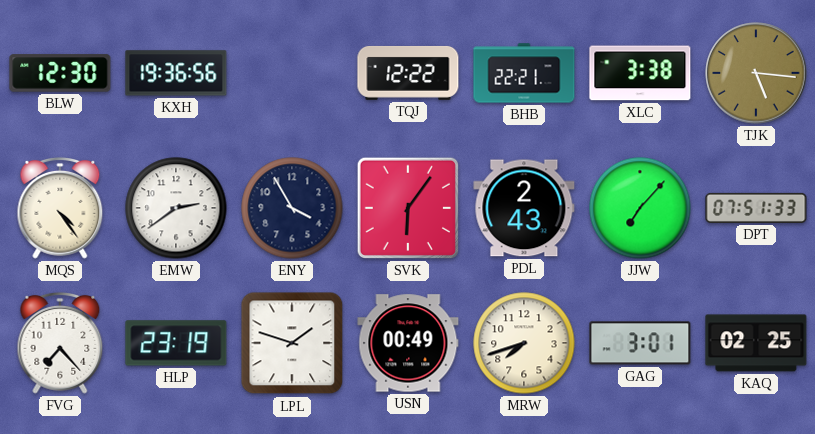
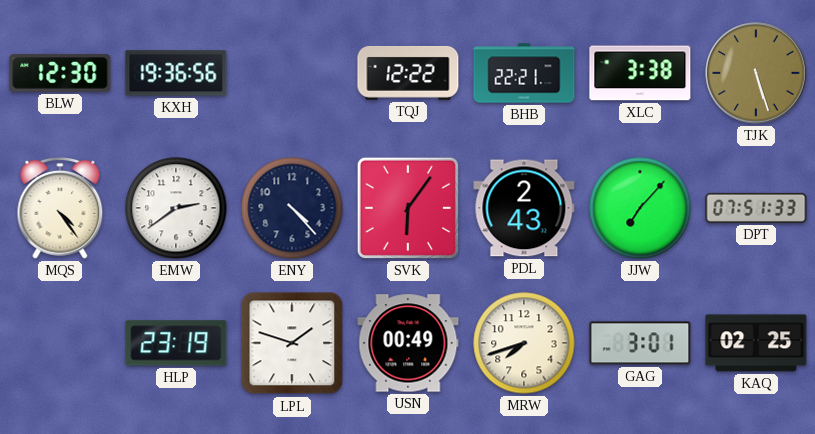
TJK: 5:16 -> 5:27 (756, 73)
ENY: 3:55 -> 4:23 (292, 208)
FVG: 7:23 -> none (60, 344)
